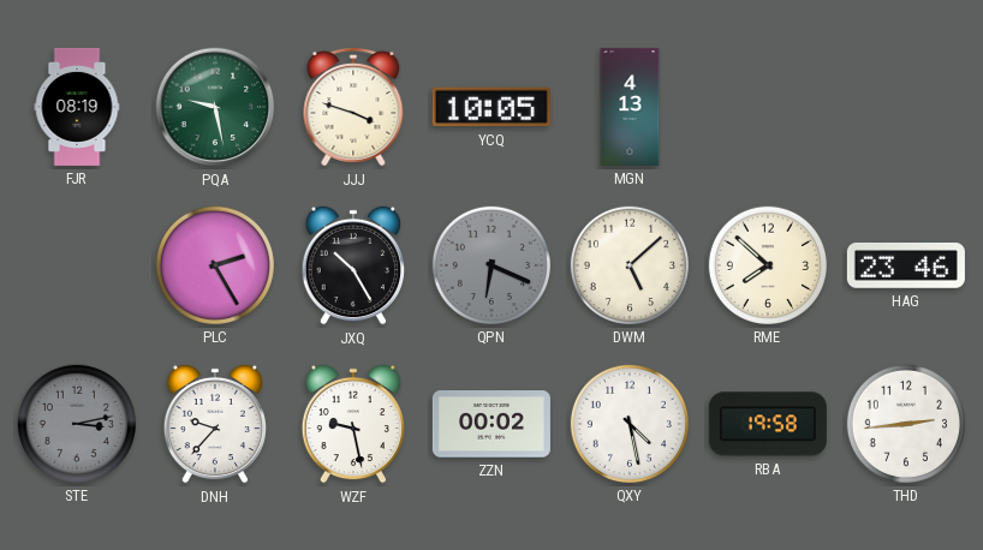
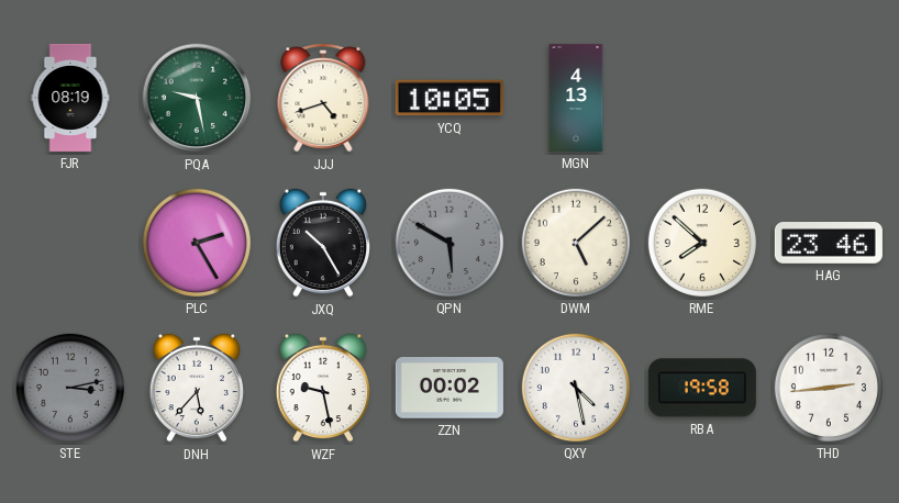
JJJ: 3:48 -> 4:42 (323, 99)
QPN: 6:19 -> 5:50 (449, 243)
DNH: 9:37 -> 5:37 (196, 388)
